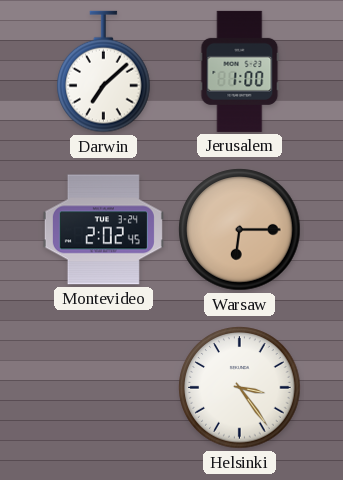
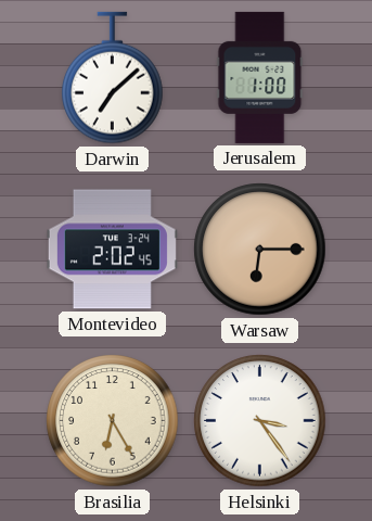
Brasilia: none -> 6:25 (113, 421)
